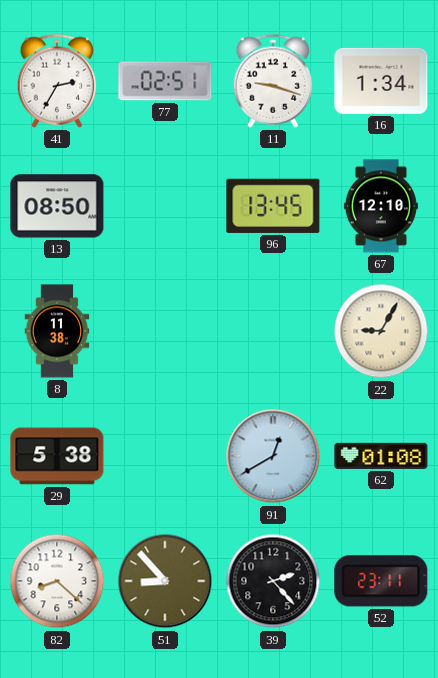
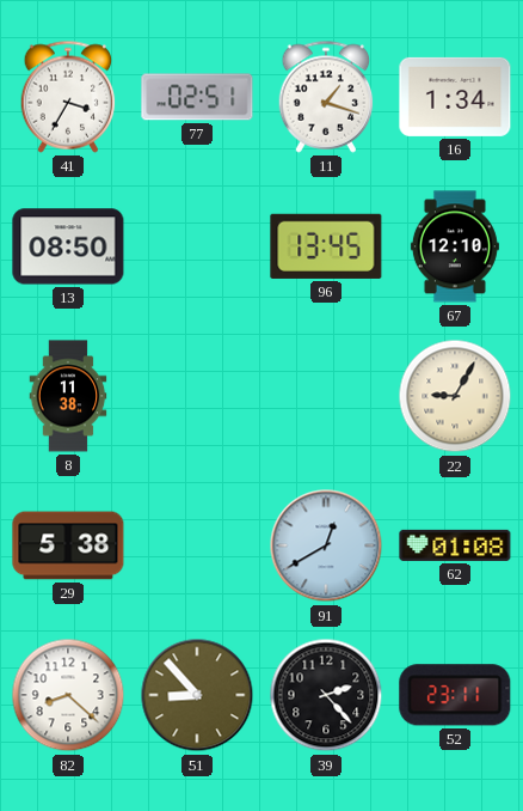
41: 2:35 -> 3:35 (68, 97)
11: 9:18 -> 1:18 (326, 97)
